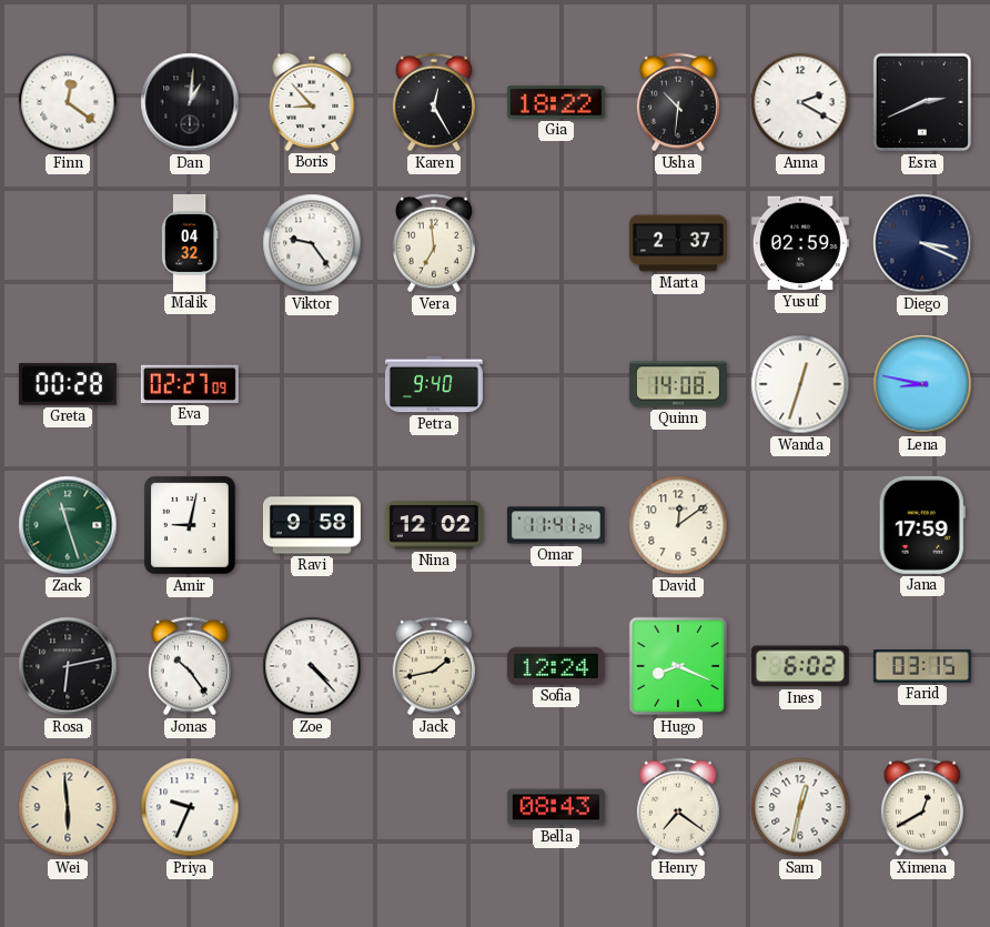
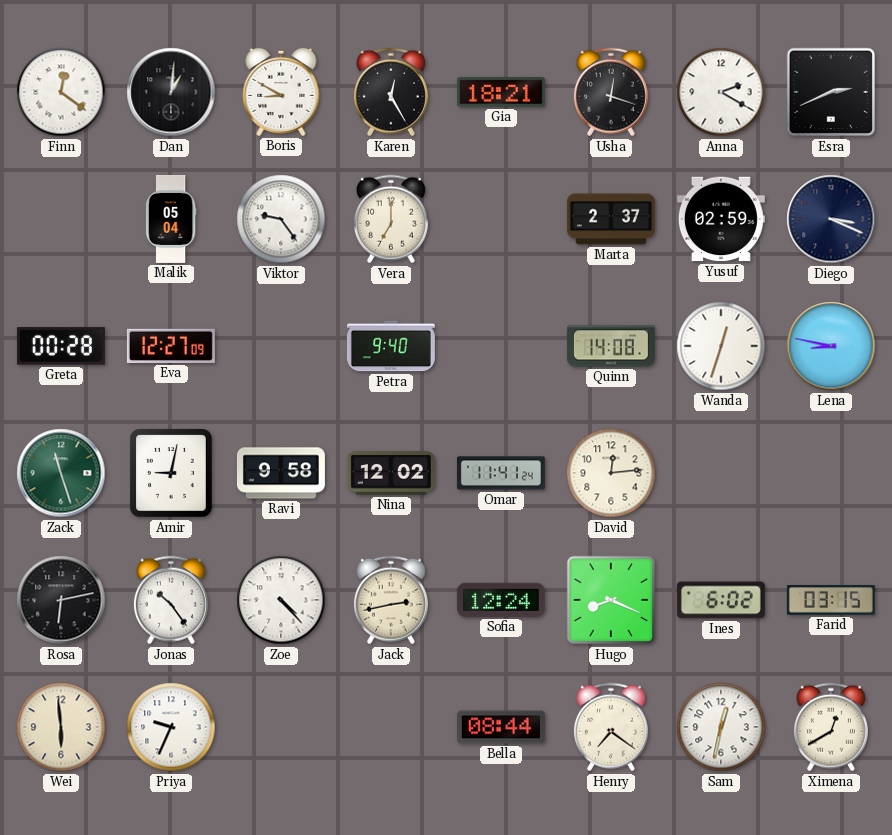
Boris: 8:53 -> 8:50 (281, 92)
Gia: 18:22 -> 18:21 (501, 92)
Usha: 10:31 -> 12:18 (611, 92)
Malik: 04:32 -> 05:04 (171, 219)
Vera: 6:59 -> 7:00 (391, 219)
Eva: 02:27 -> 12:27 (171, 346)
David: 12:09 -> 12:14 (611, 473)
Jana: 17:59 -> none (922, 525)
Jack: 1:43 -> 2:43 (391, 600)
Bella: 08:43 -> 08:44 (501, 727)
